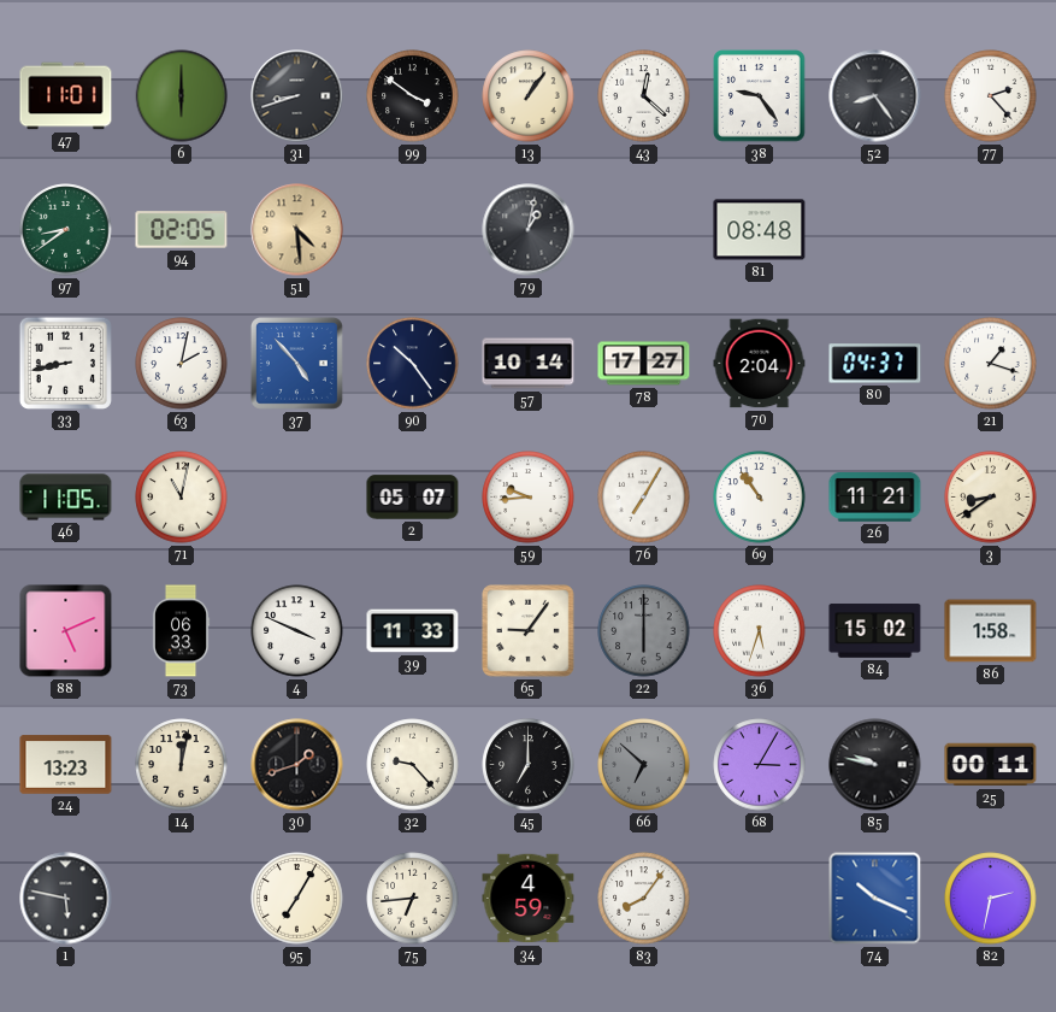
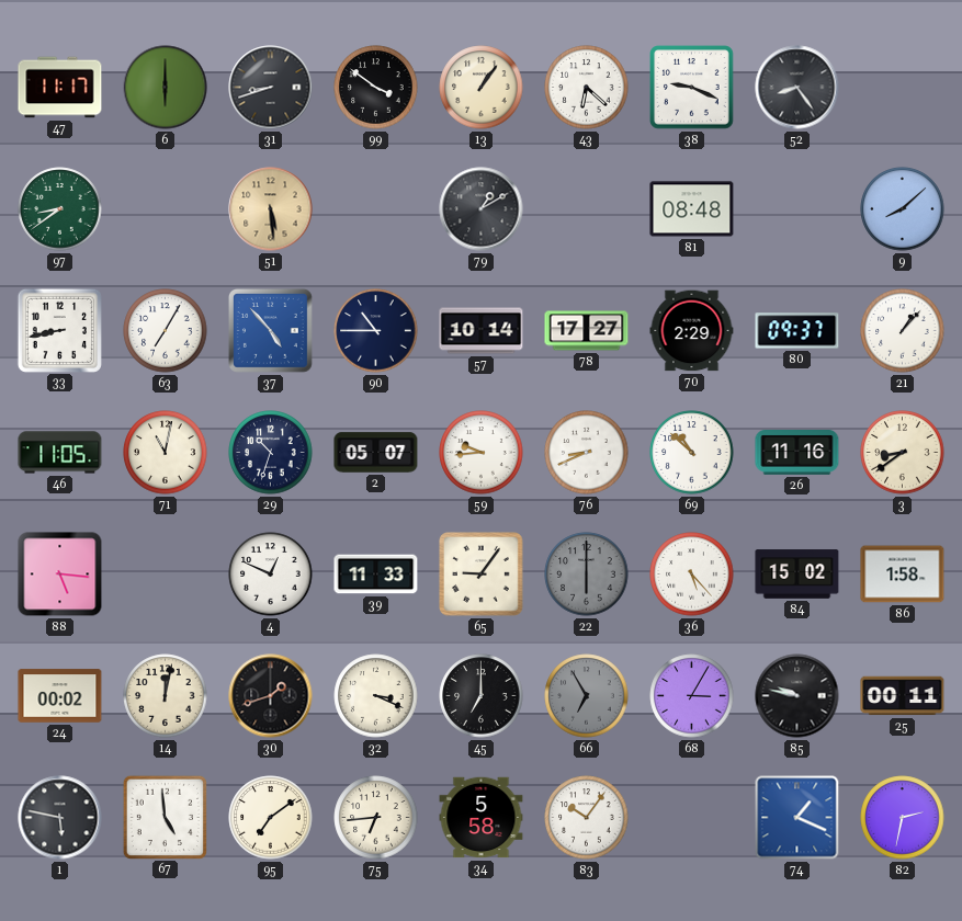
47: 11:01 -> 11:17 (60, 88)
43: 12:22 -> 6:22 (587, 88)
38: 9:24 -> 9:19 (692, 88)
77: 2:23 -> none (991, 96)
94: 02:05 -> none (182, 230)
51: 4:29 -> 5:29 (271, 209)
79: 1:02 -> 1:10 (482, 209)
9: none -> 8:08 (903, 209)
63: 2:02 -> 7:05 (166, 331)
90: 10:24 -> 10:45 (376, 331)
70: 2:04 -> 2:29 (692, 331)
80: 04:37 -> 09:37 (797, 331)
21: 1:18 -> 1:07 (903, 331)
29: none -> 10:33 (271, 453)
76: 7:05 -> 8:41 (587, 453)
69: 10:54 -> 10:52 (692, 453)
26: 11:21 -> 11:16 (797, 453)
88: 5:11 -> 5:16 (60, 575)
73: 06:33 -> none (181, 631)
4: 3:49 -> 12:49 (271, 575)
36: 5:33 -> 5:23 (692, 575)
24: 13:23 -> 00:02 (60, 696)
32: 9:23 -> 3:19 (376, 696)
66: 6:52 -> 6:55 (587, 696)
67: none -> 4:59 (165, 817)
95: 7:05 -> 7:09 (271, 818)
34: 4:59 -> 5:58 (482, 818)
83: 8:06 -> 10:06 (587, 818)
74: 10:19 -> 1:19 (797, 818)
